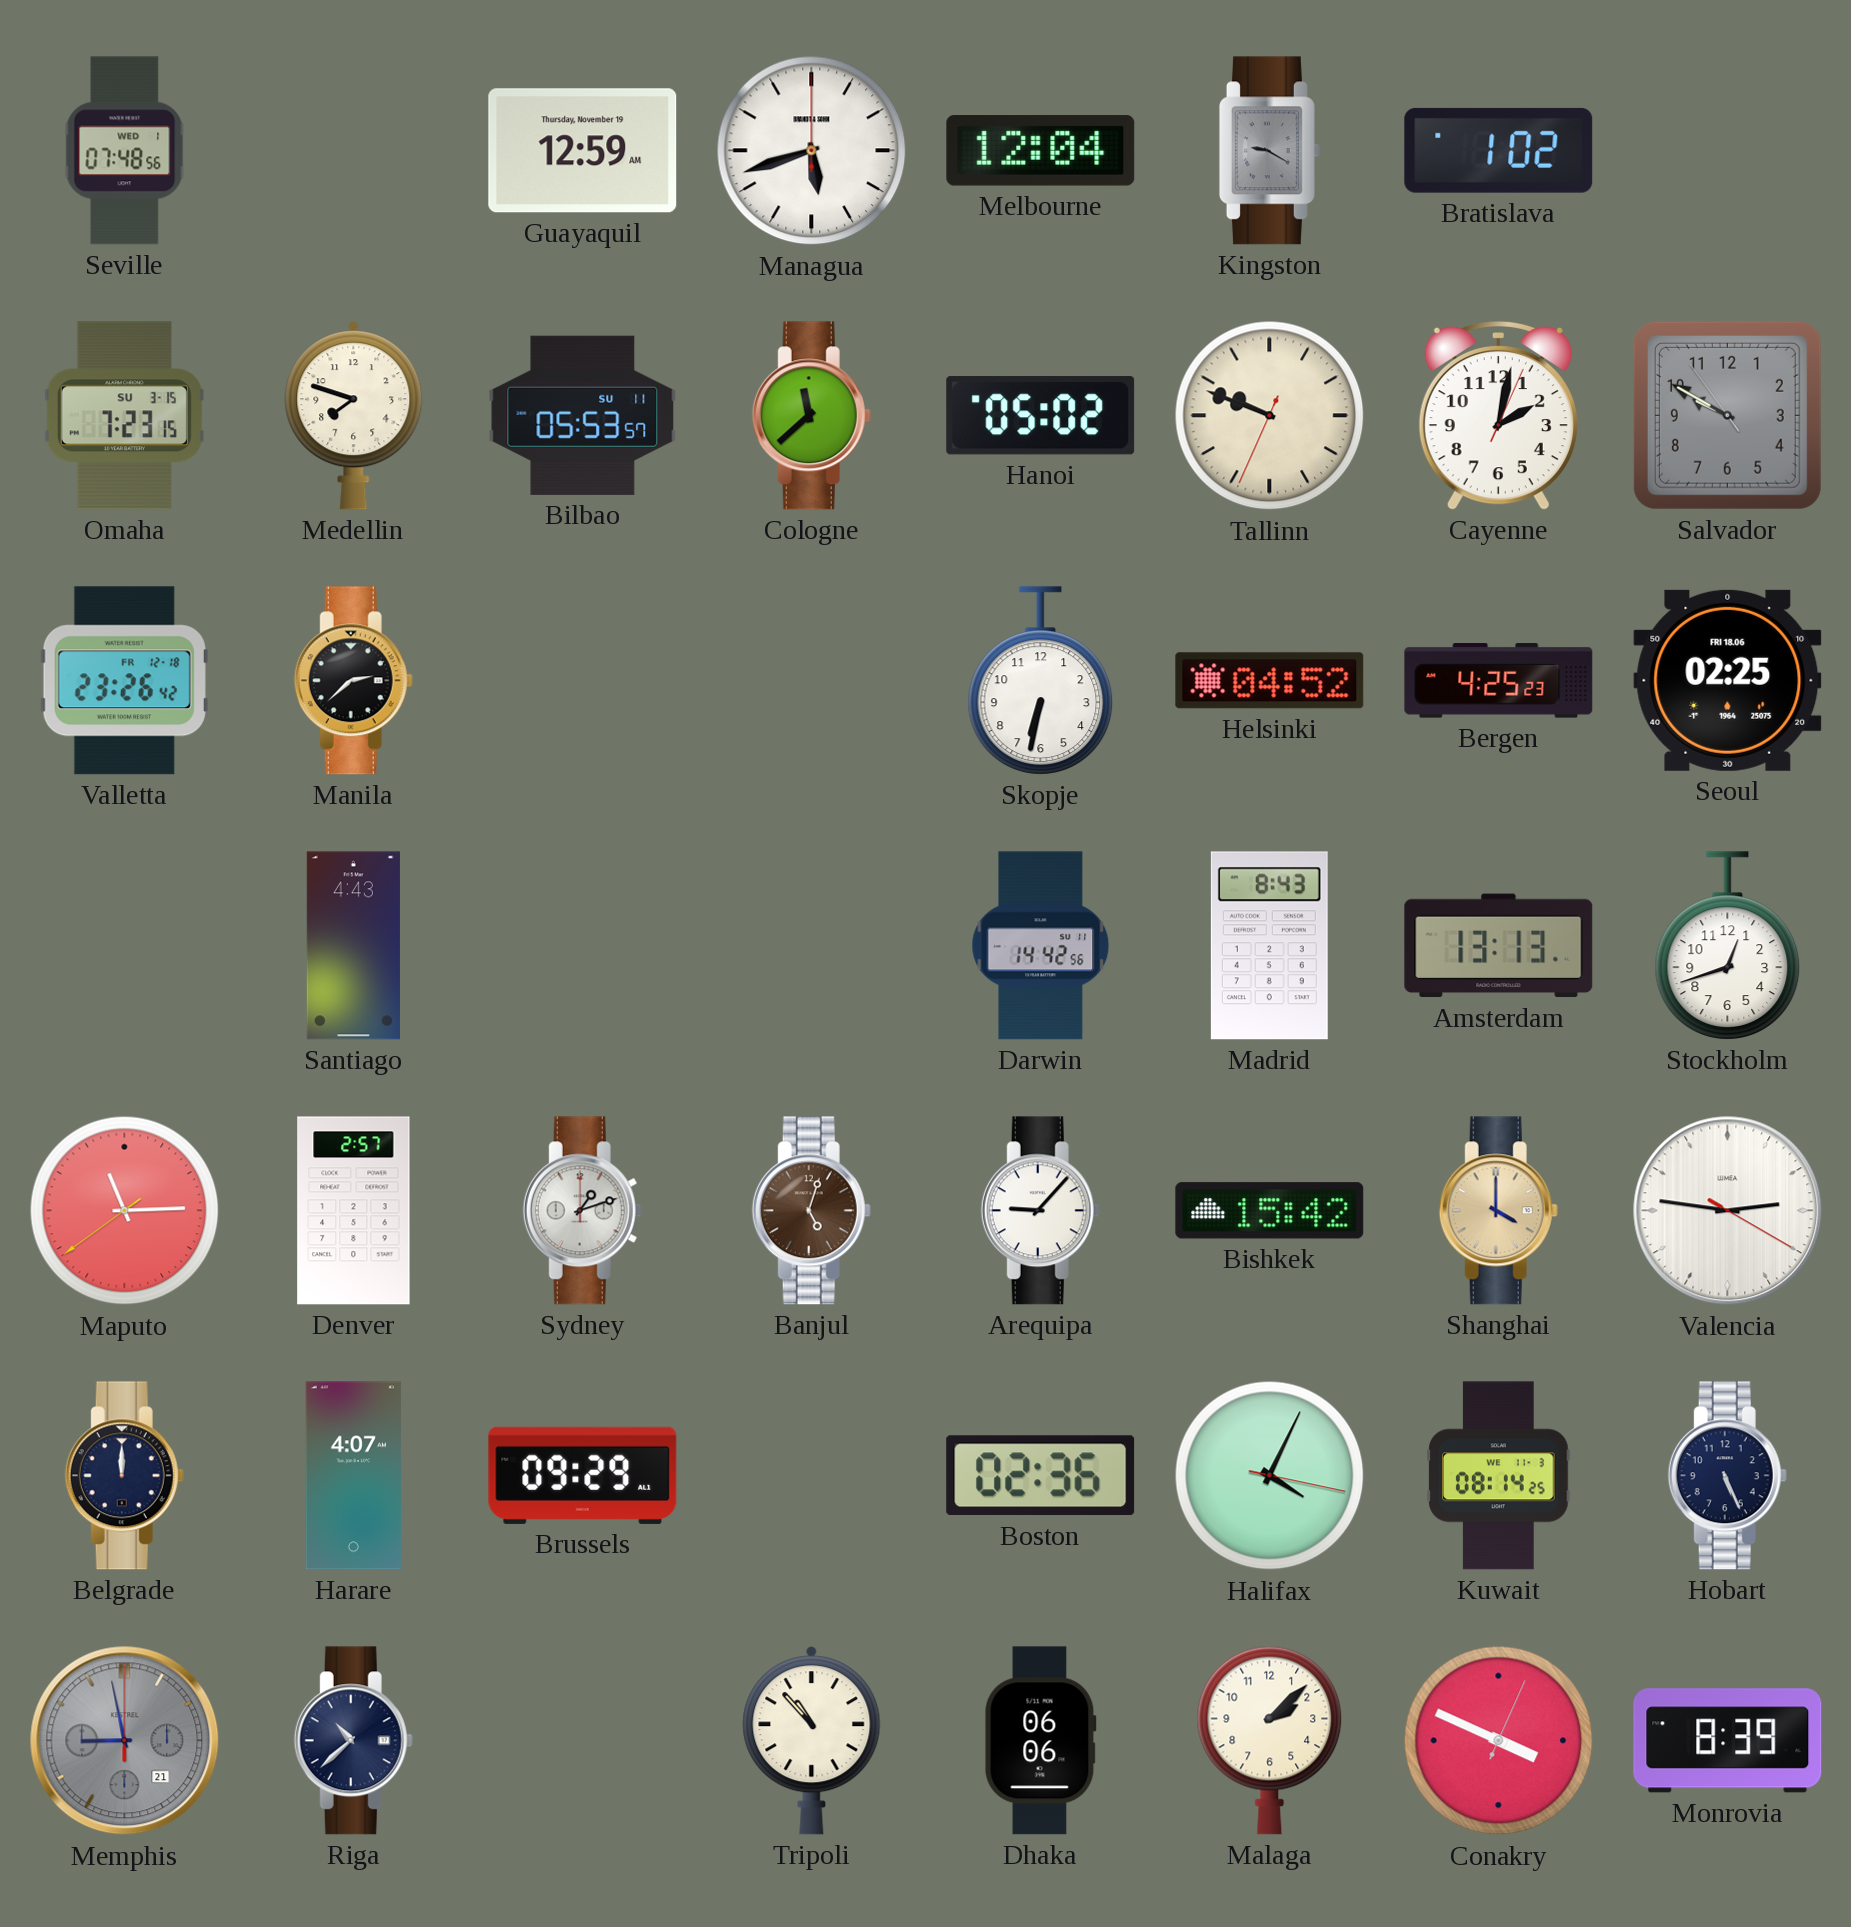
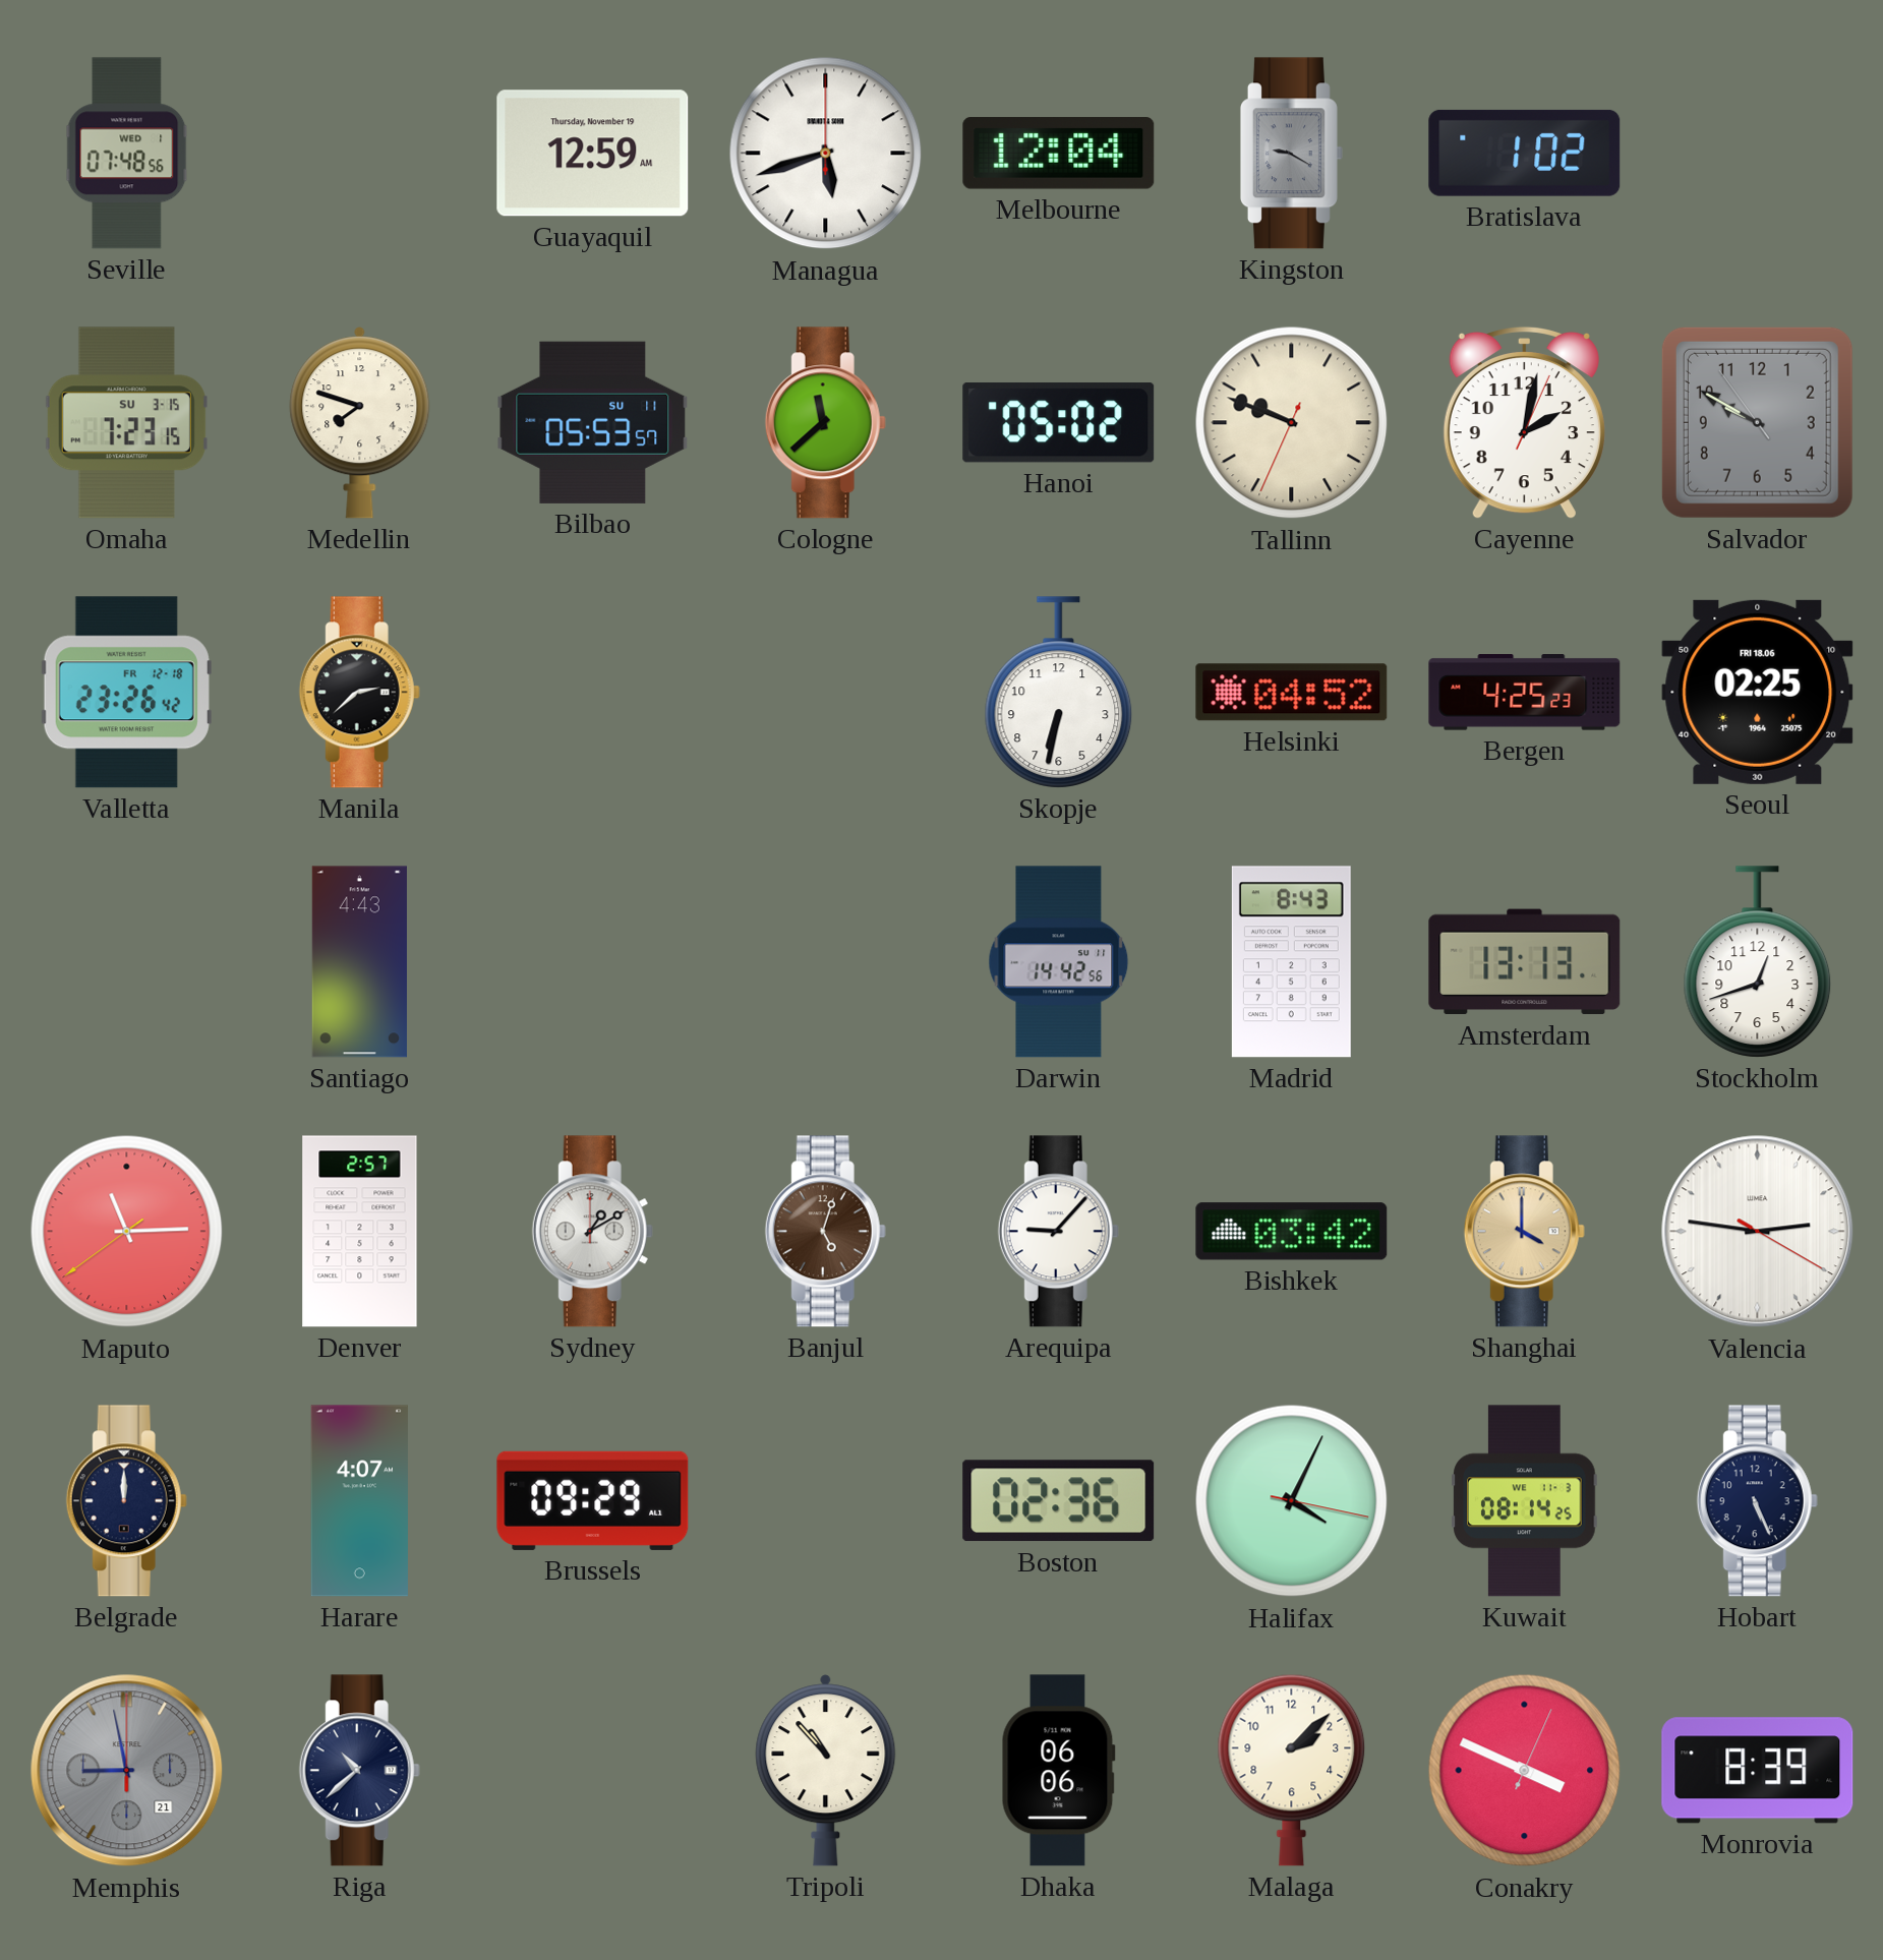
Sydney: 1:12 -> 1:10 (592, 1232)
Bishkek: 15:42 -> 03:42 (1292, 1232)
